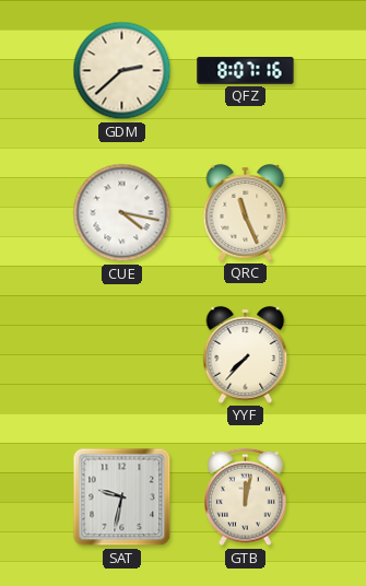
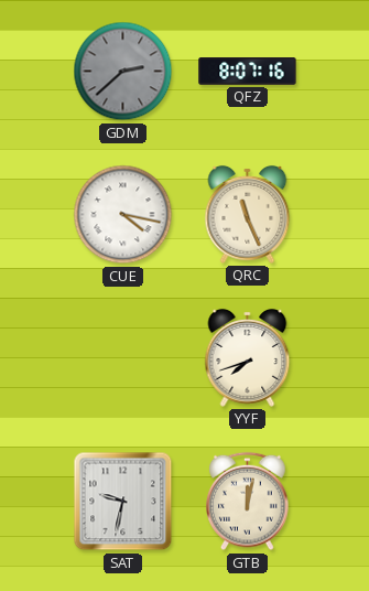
GDM dial: cream -> grey (123, 72)
YYF: 7:37 -> 7:42 (248, 357)
